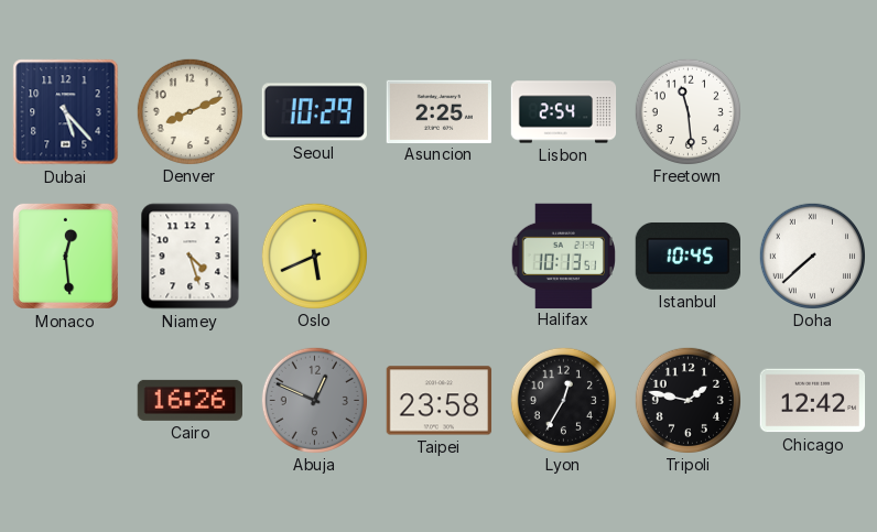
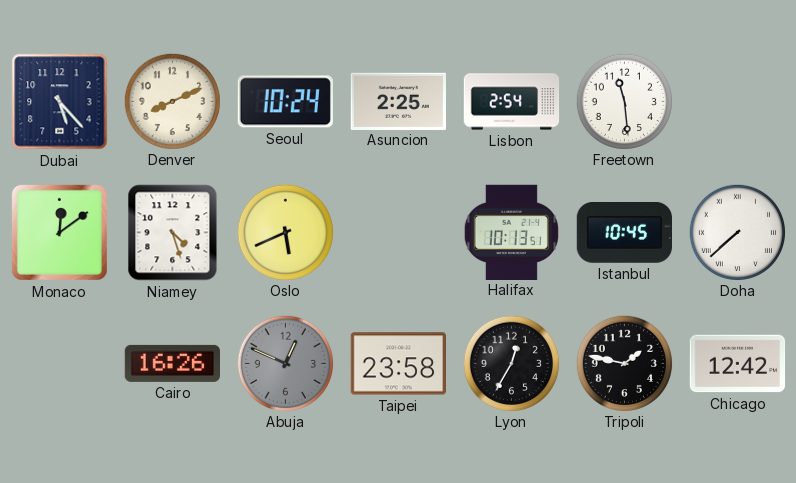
Seoul: 10:29 -> 10:24 (285, 102)
Monaco: 12:29 -> 12:09 (59, 232)
